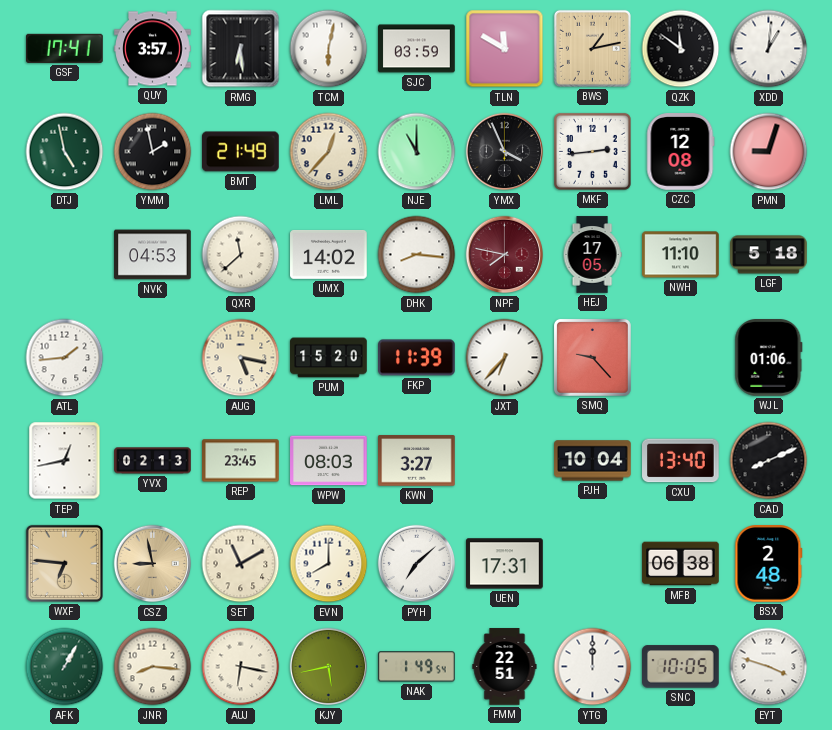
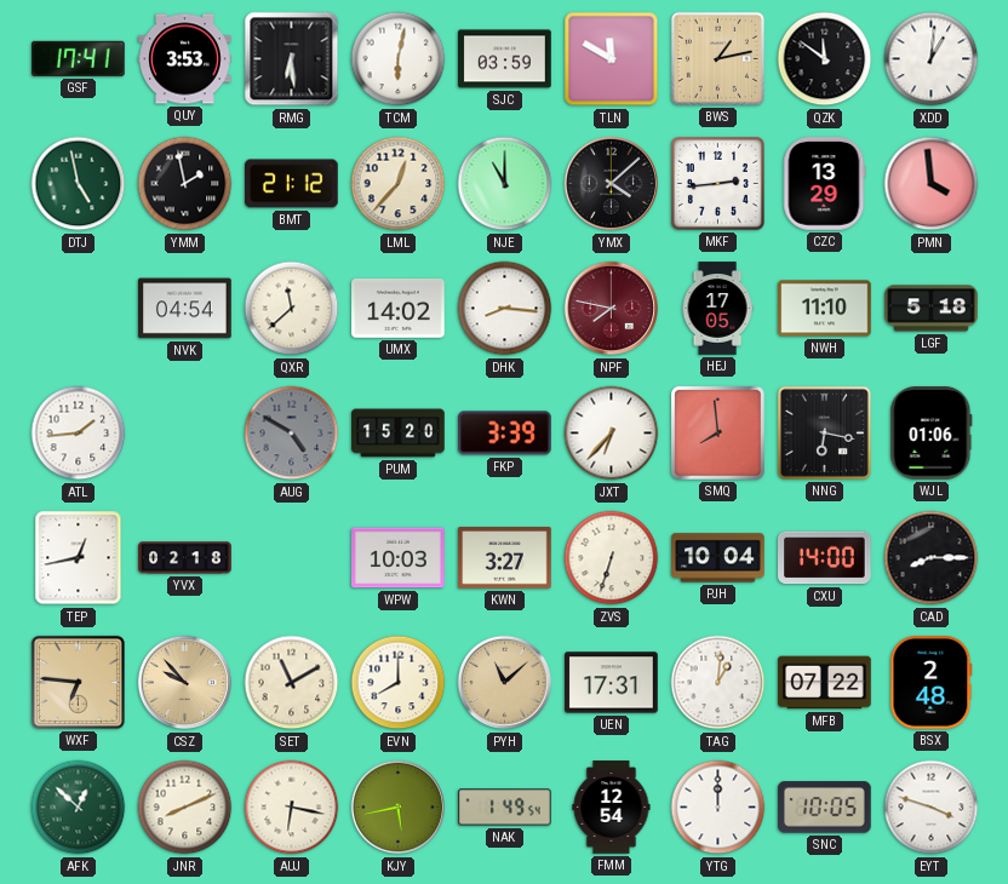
QUY: 3:57 -> 3:53 (185, 59)
BMT: 21:49 -> 21:12 (292, 184)
YMX: 3:56 -> 4:08 (612, 184)
CZC: 12:08 -> 13:29 (825, 184)
PMN: 9:03 -> 3:59 (932, 184)
NVK: 04:53 -> 04:54 (185, 309)
AUG: 5:17 -> 4:50 (292, 434)
AUG dial: cream -> grey (292, 434)
FKP: 11:39 -> 3:39 (505, 434)
SMQ: 9:23 -> 7:59 (717, 432)
NNG: none -> 6:17 (824, 432)
YVX: 02:13 -> 02:18 (185, 558)
REP: 23:45 -> none (241, 461)
WPW: 08:03 -> 10:03 (399, 558)
ZVS: none -> 6:33 (612, 558)
CXU: 13:40 -> 14:00 (825, 558)
CAD: 8:11 -> 8:15 (932, 558)
CSZ: 8:58 -> 9:53 (185, 683)
PYH: 7:08 -> 11:08 (505, 683)
PYH dial: white -> champagne (505, 683)
TAG: none -> 1:01 (718, 683)
MFB: 06:38 -> 07:22 (825, 683)
AFK: 1:05 -> 12:52 (79, 808)
JNR: 8:16 -> 8:11 (185, 808)
FMM: 22:51 -> 12:54 (612, 808)
